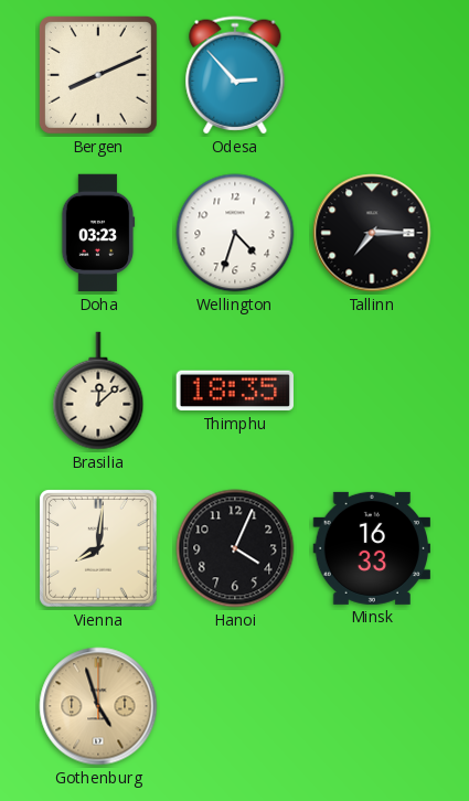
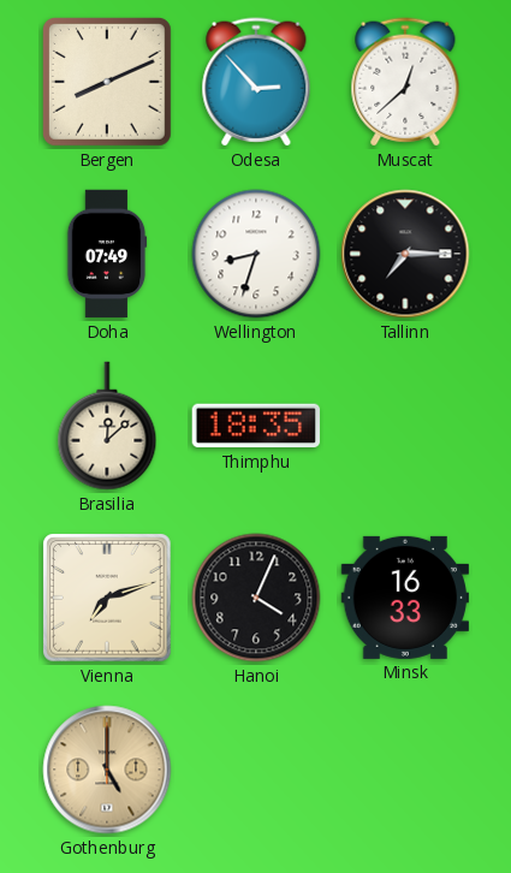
Muscat: none -> 12:38 (405, 82)
Doha: 03:23 -> 07:49 (107, 254)
Wellington: 4:33 -> 8:33 (256, 254)
Vienna: 8:01 -> 7:12 (107, 598)
Gothenburg: 4:57 -> 5:00 (107, 770)
